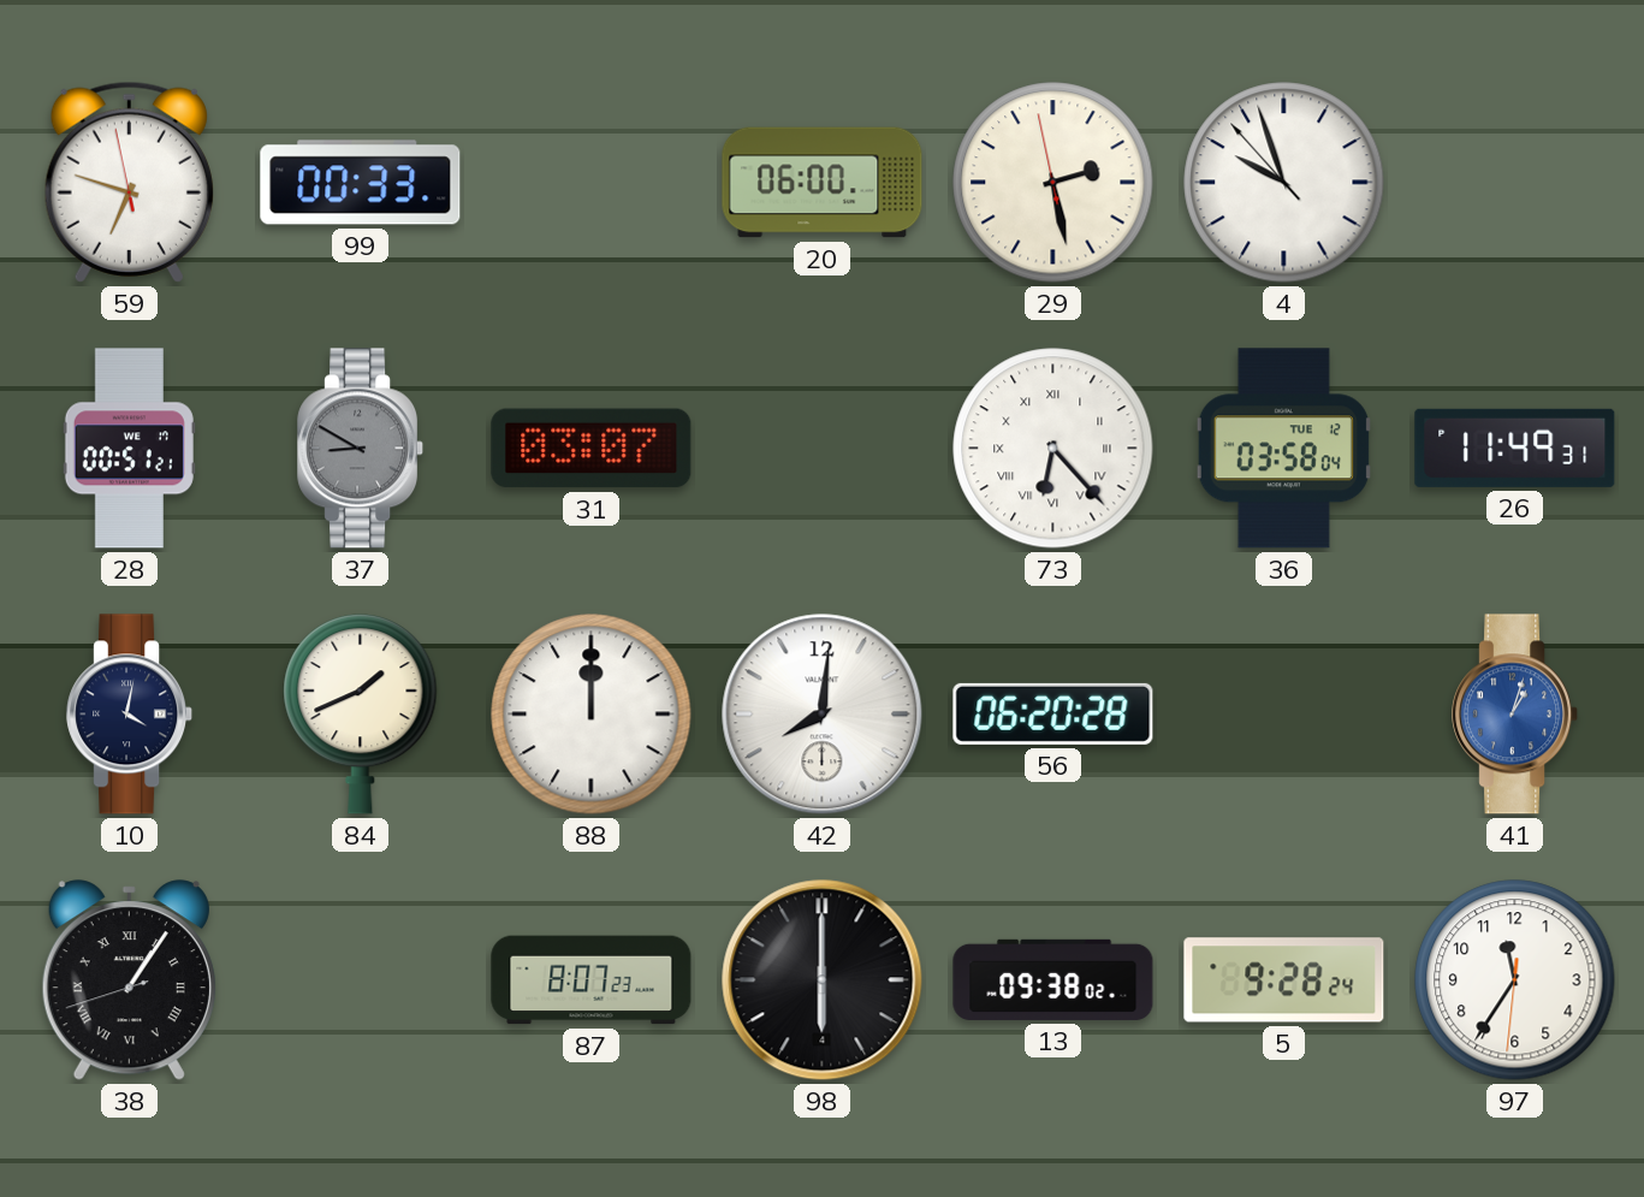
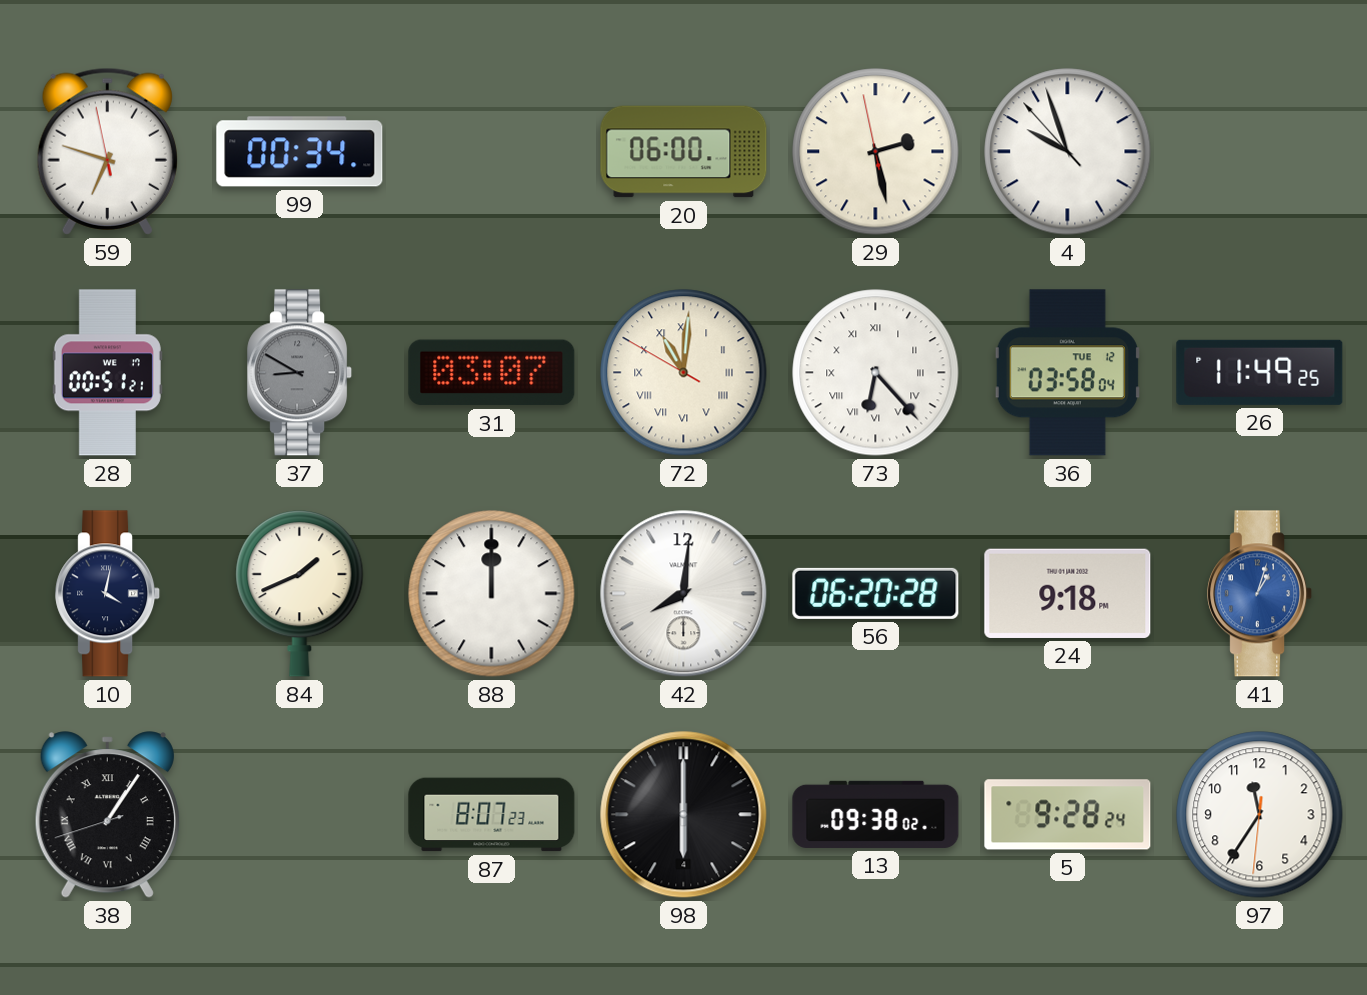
99: 00:33 -> 00:34 (300, 152)
72: none -> 11:00 (684, 373)
26: 11:49:31 -> 11:49:25 (1260, 372)
24: none -> 9:18 (1068, 593)
